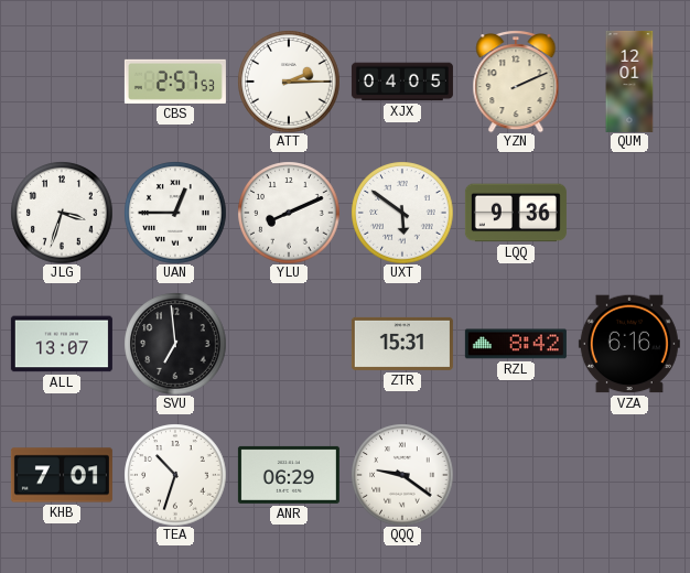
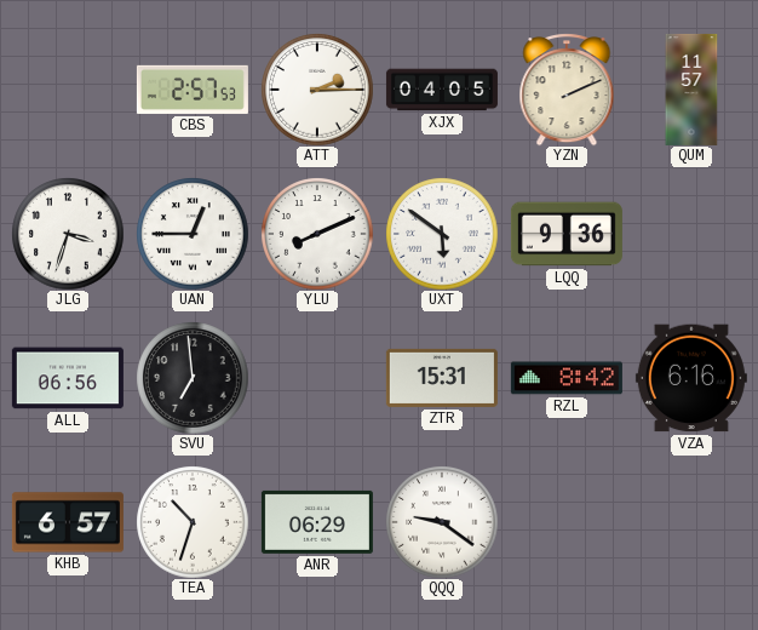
QUM: 12:01 -> 11:57 (691, 90)
ALL: 13:07 -> 06:56 (68, 378)
KHB: 7:01 -> 6:57 (68, 522)
